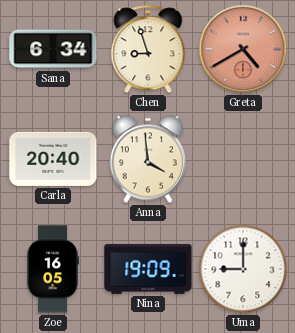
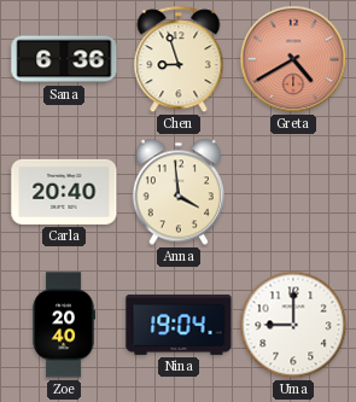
Sana: 6:34 -> 6:36 (64, 59)
Zoe: 16:05 -> 20:40 (64, 325)
Nina: 19:09 -> 19:04 (179, 325)
